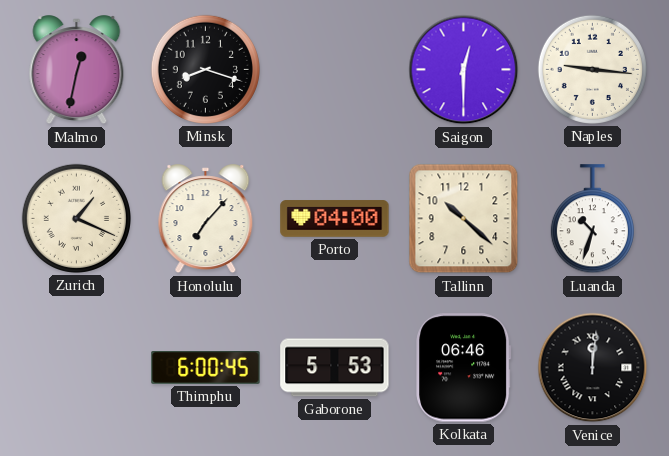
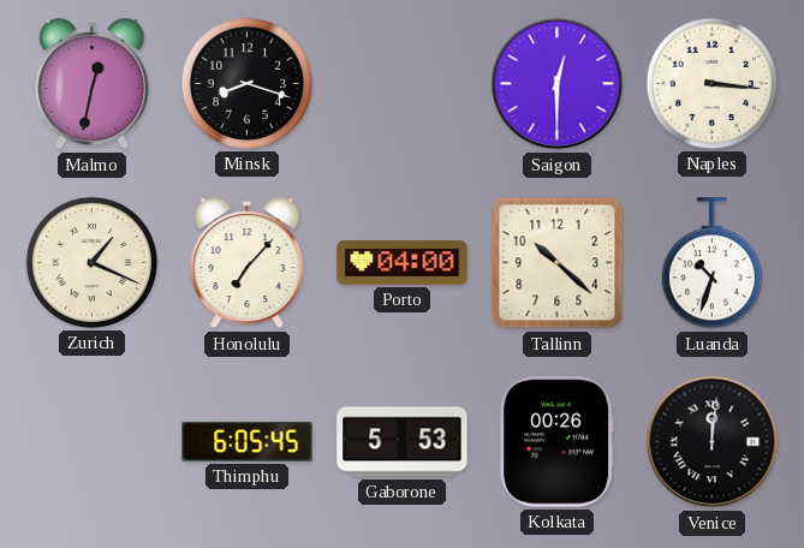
Naples: 9:16 -> 3:16 (711, 83)
Thimphu: 6:00 -> 6:05 (248, 442)
Kolkata: 06:46 -> 00:26 (558, 442)
